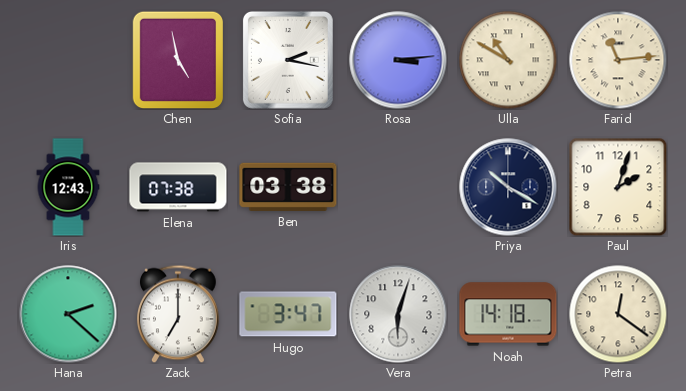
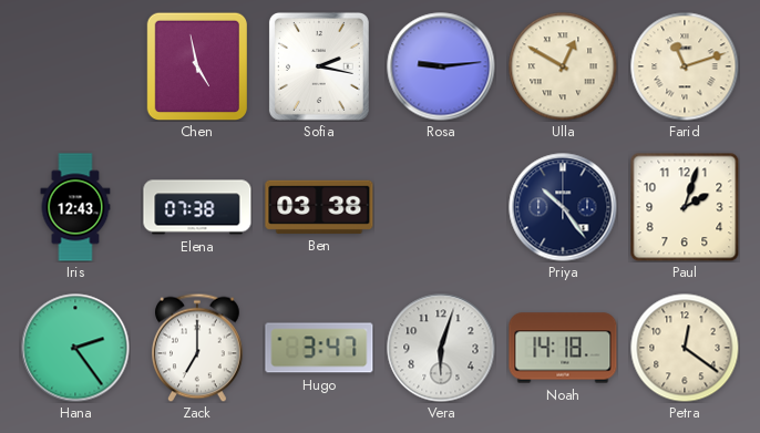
Rosa: 3:14 -> 9:14 (441, 66)
Ulla: 10:50 -> 12:50 (563, 66)
Farid: 11:14 -> 11:12 (685, 66)
Priya: 10:20 -> 10:24 (563, 207)
Hana: 2:22 -> 2:24 (75, 348)
